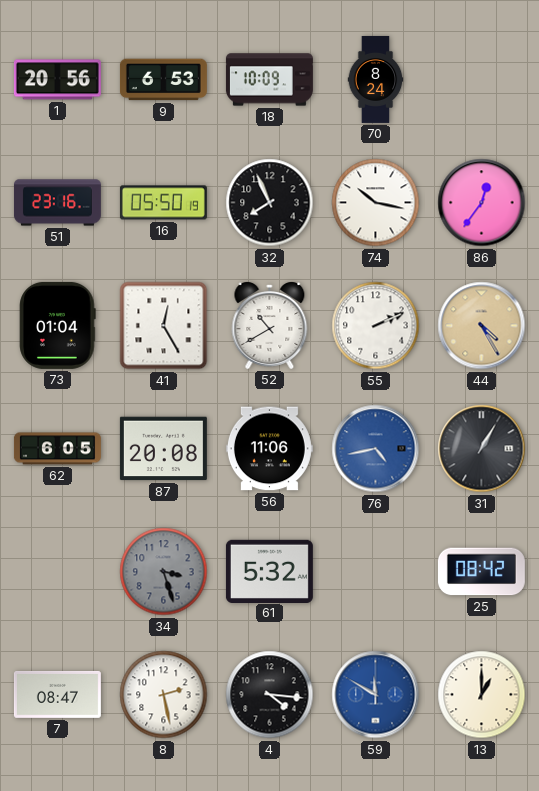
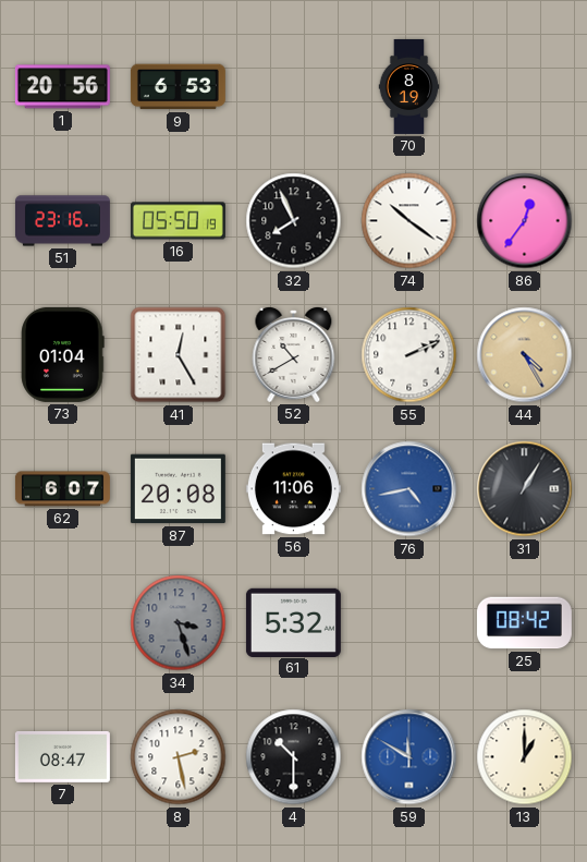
18: 10:09 -> none (269, 80)
70: 8:24 -> 8:19 (409, 86)
74: 10:17 -> 10:21 (409, 221)
62: 6:05 -> 6:07 (62, 489)
4: 4:16 -> 10:30 (294, 757)
